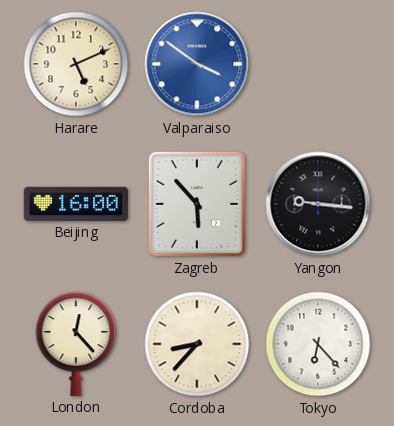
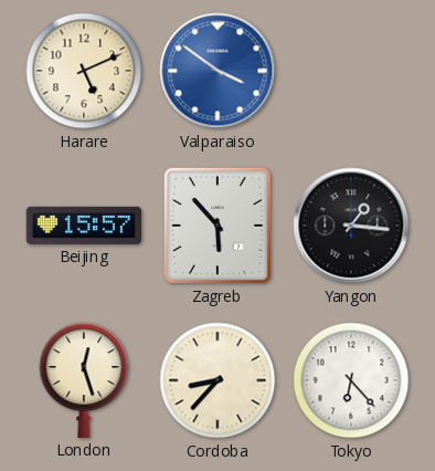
Beijing: 16:00 -> 15:57 (84, 226)
Yangon: 9:16 -> 1:16 (351, 226)
London: 12:23 -> 12:27 (84, 380)
